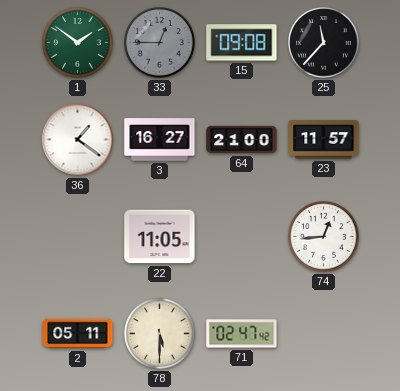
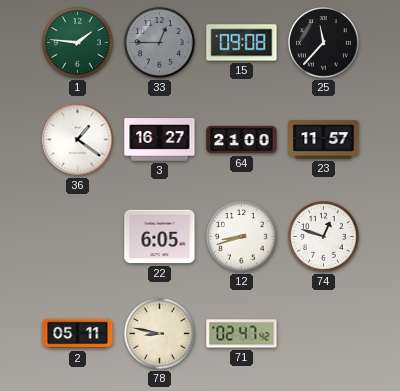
1: 1:51 -> 1:46 (78, 43)
22: 11:05 -> 6:05 (160, 237)
12: none -> 8:42 (242, 237)
74: 12:44 -> 12:48 (324, 237)
78: 5:30 -> 8:47 (160, 334)
